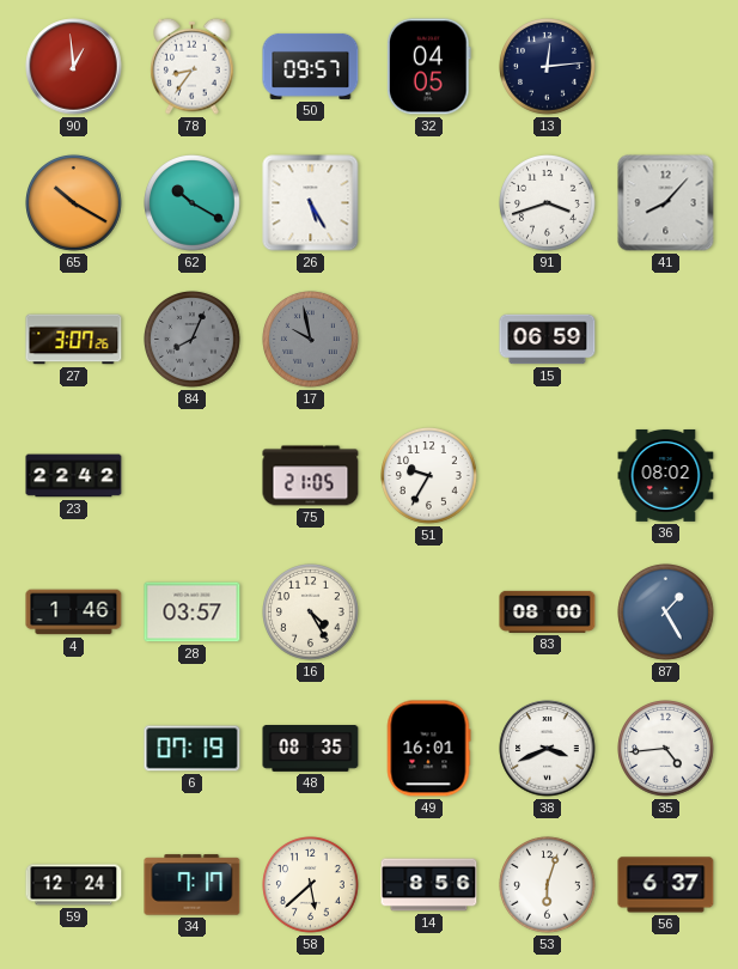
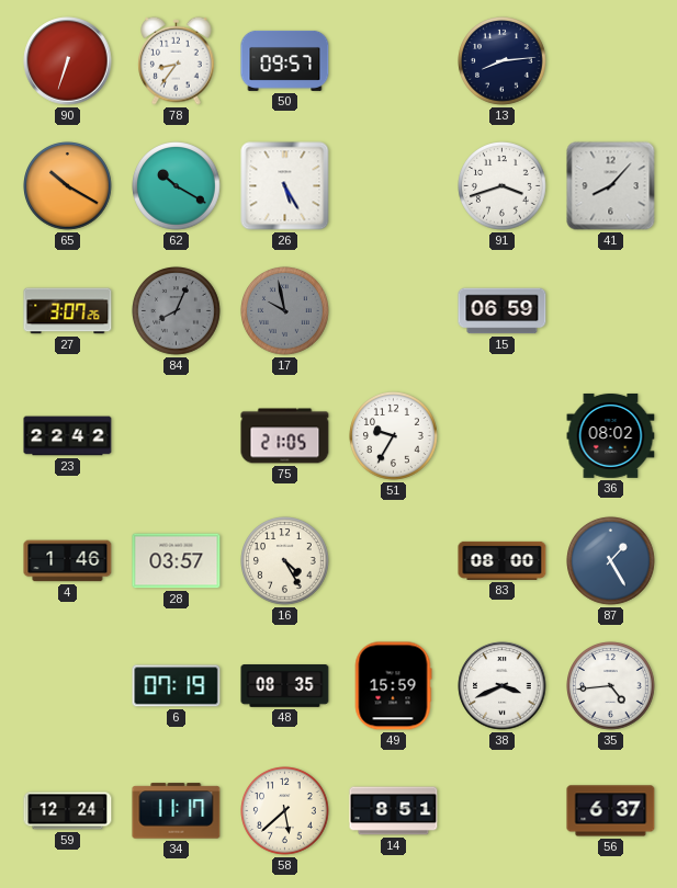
90: 12:59 -> 6:33 (68, 61)
32: 04:05 -> none (428, 67)
13: 12:14 -> 8:14 (503, 61)
49: 16:01 -> 15:59 (393, 686)
34: 7:17 -> 11:17 (177, 811)
14: 8:56 -> 8:51 (394, 811)
53: 6:03 -> none (548, 885)
